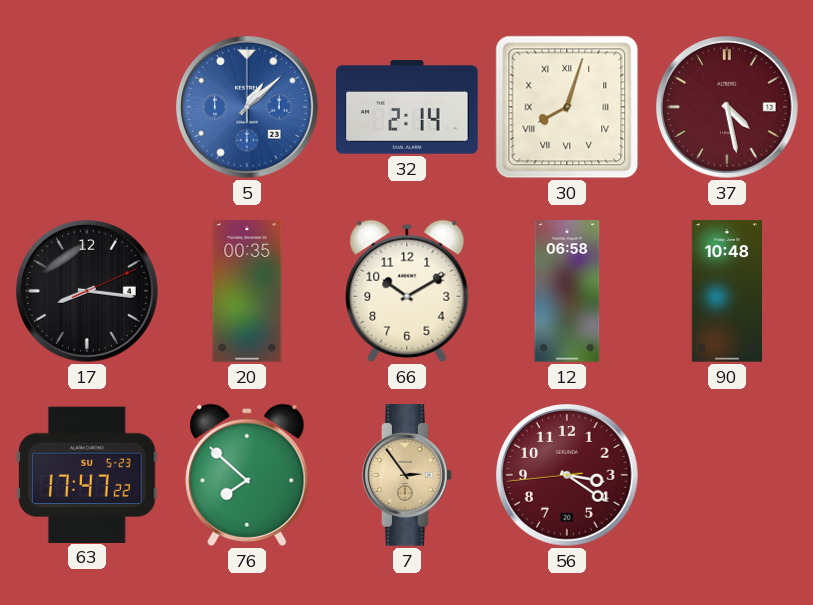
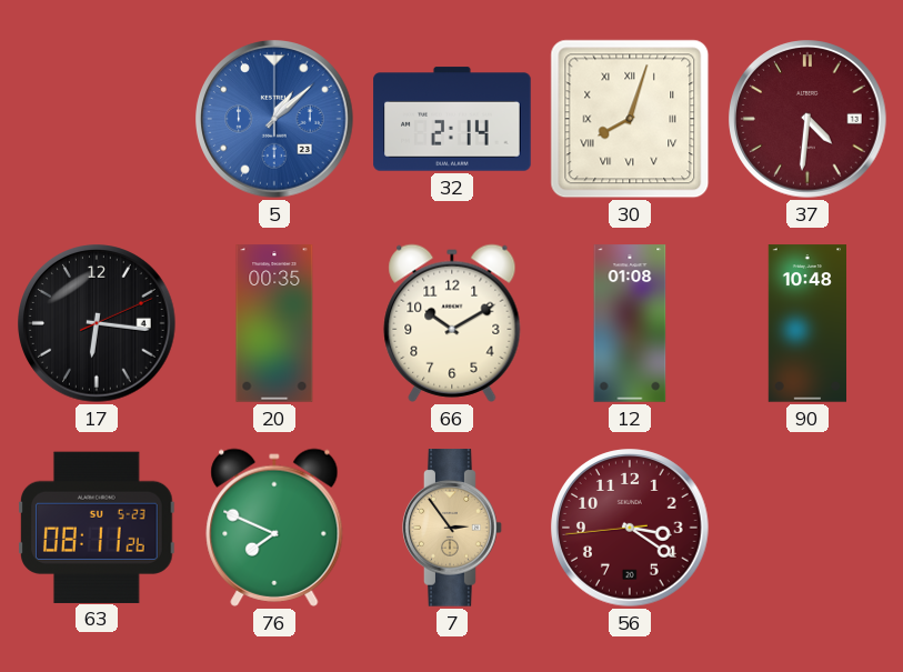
37: 4:28 -> 4:31 (807, 119)
17: 8:16 -> 6:16 (97, 323)
12: 06:58 -> 01:08 (630, 323)
63: 17:47 -> 08:11 (98, 526)
76: 7:52 -> 7:49 (274, 528)
